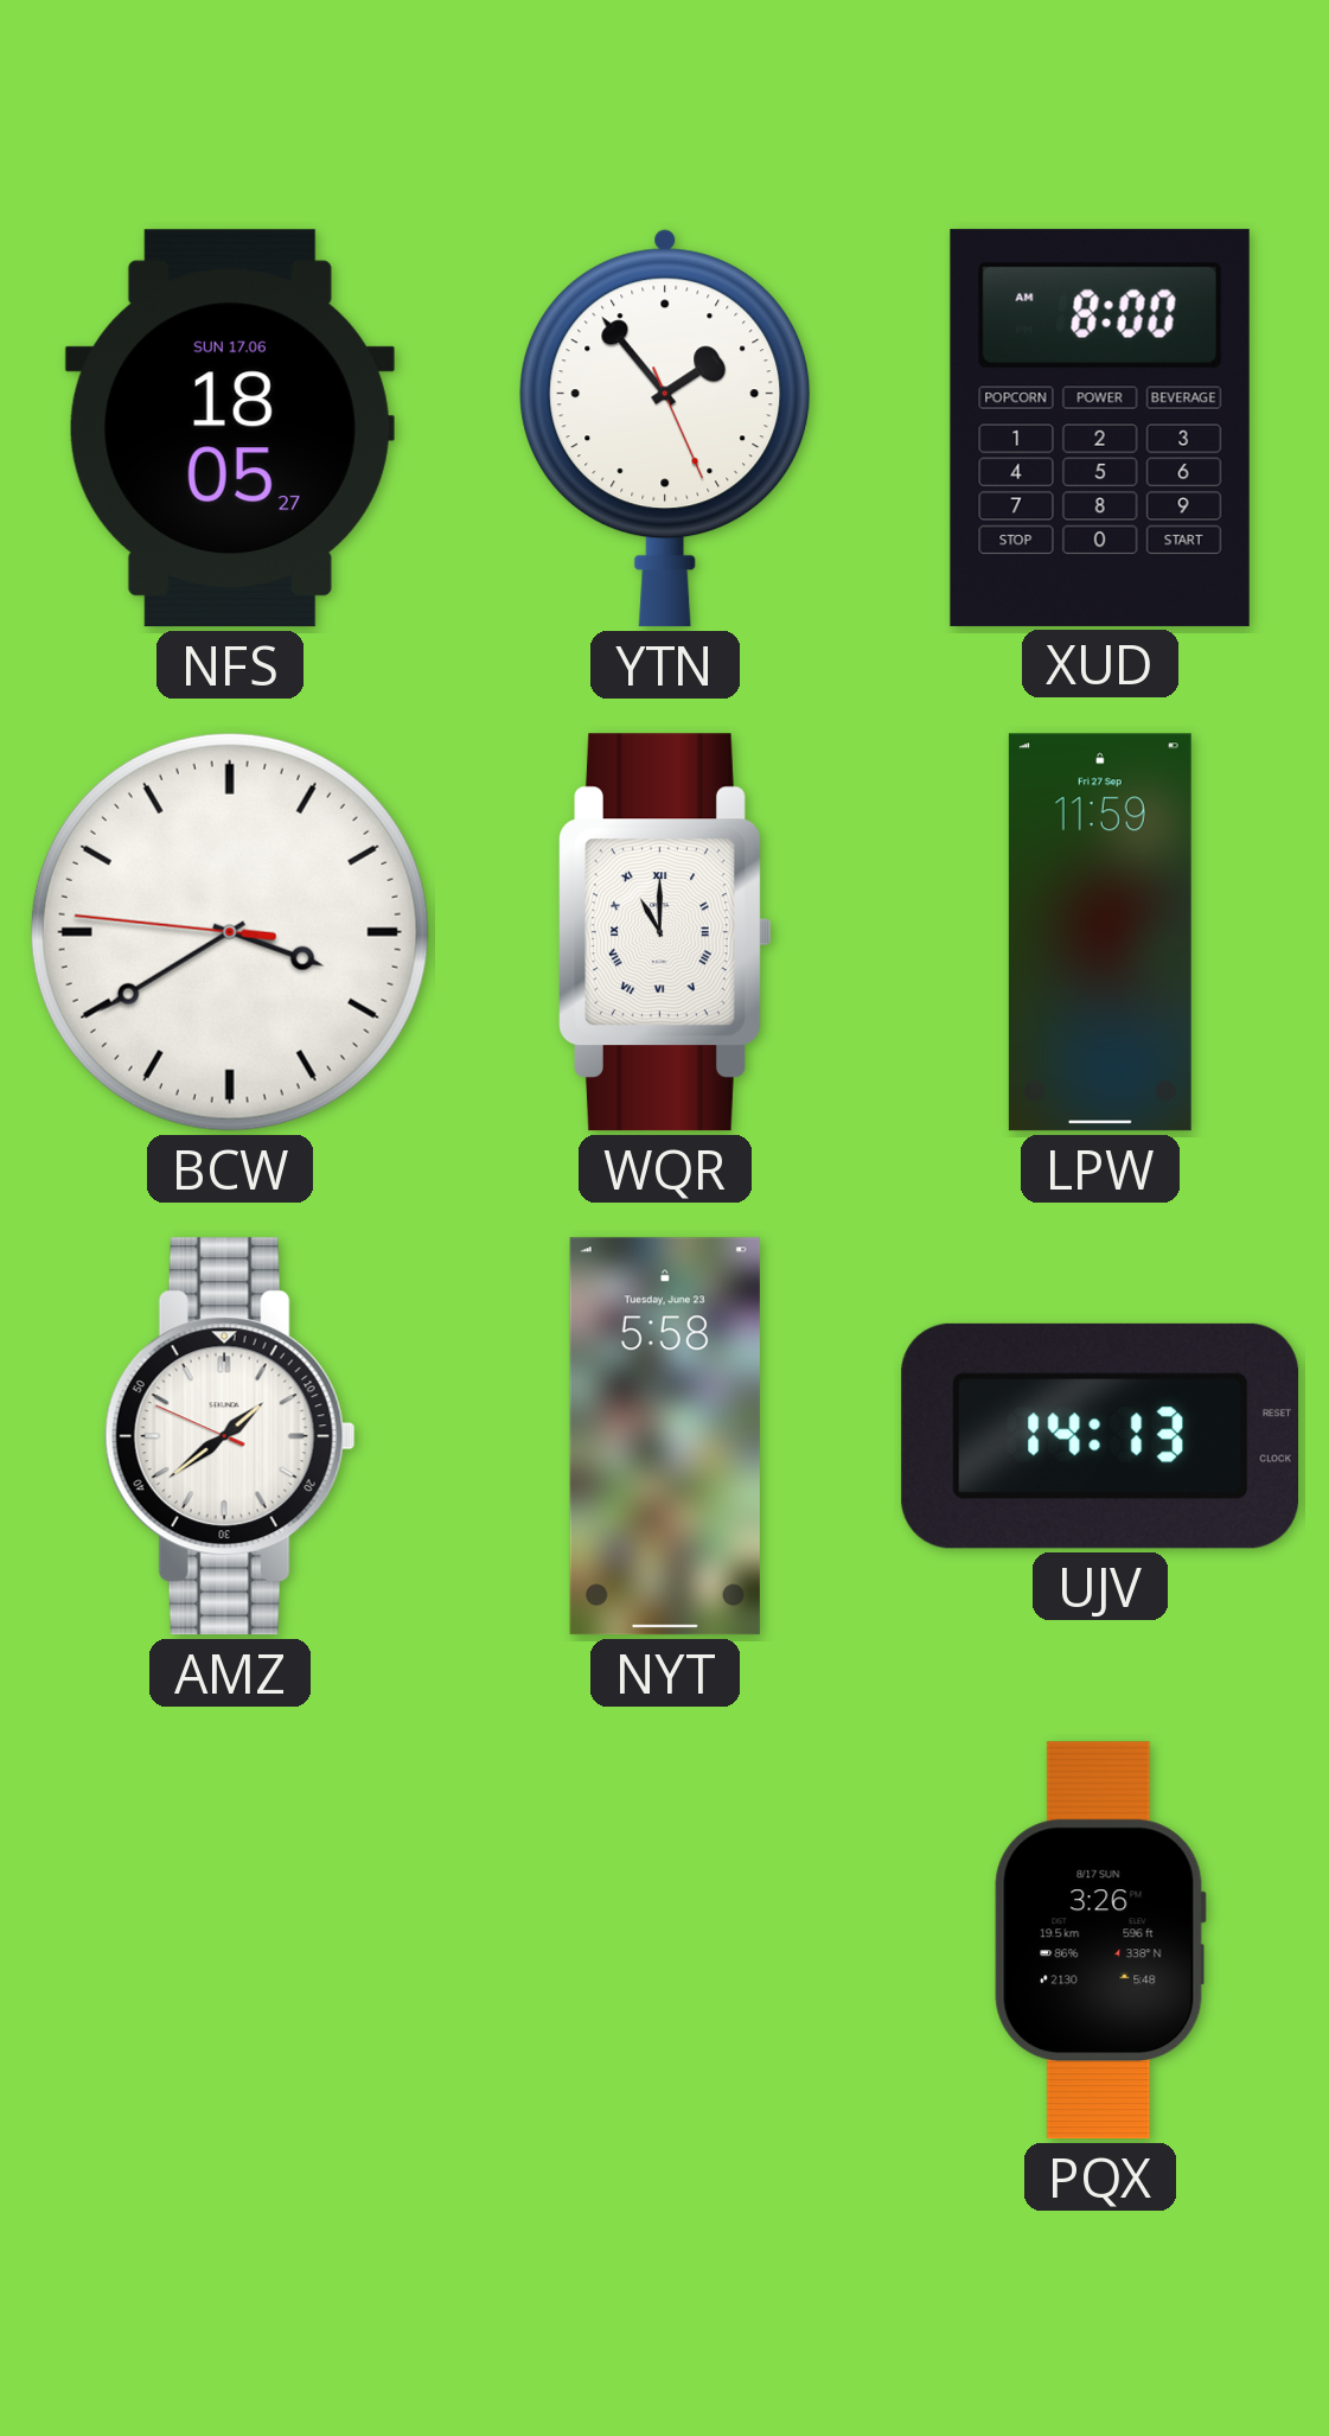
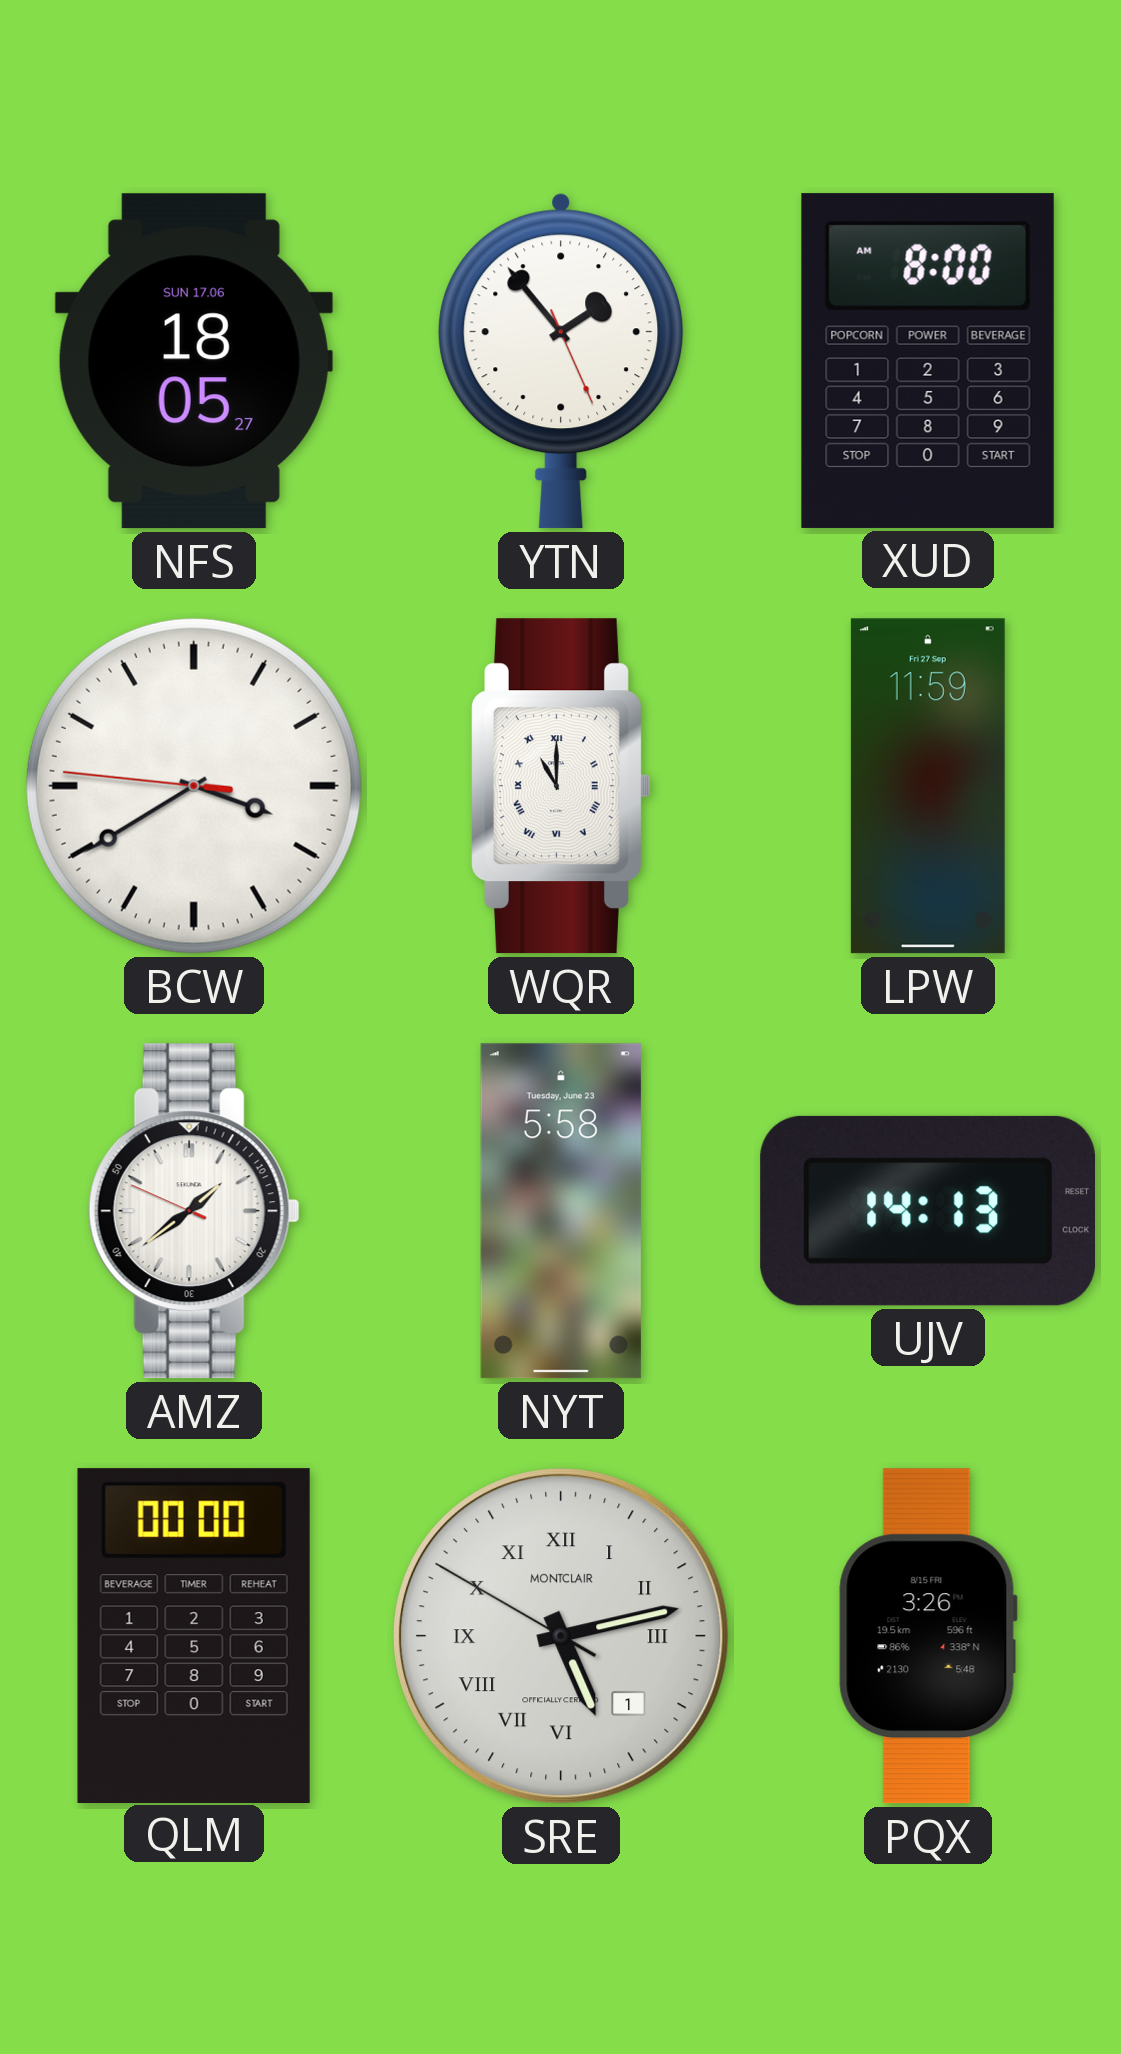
QLM: none -> 00:00 (194, 1635)
SRE: none -> 5:12 (561, 1636)
PQX date: 8/17 SUN -> 8/15 FRI (928, 1636)
